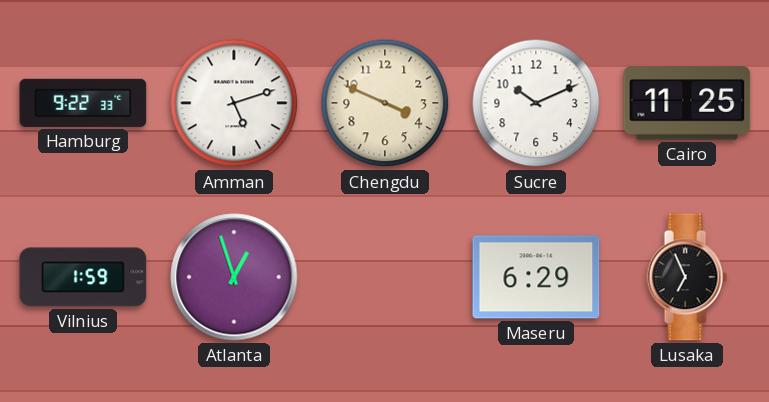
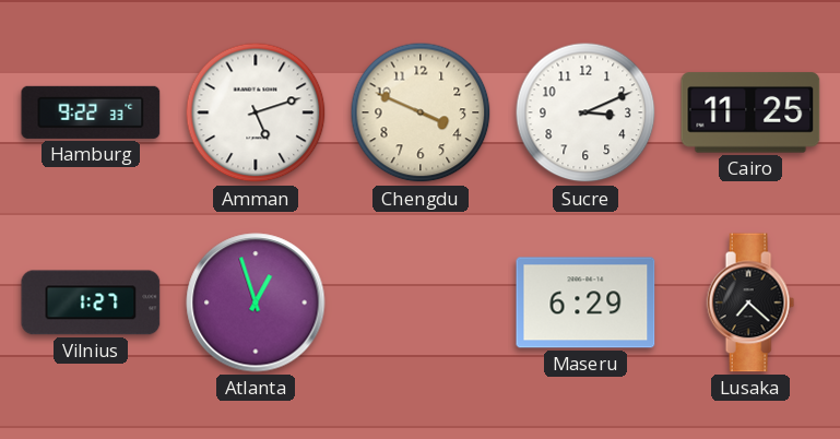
Sucre: 10:11 -> 3:11 (585, 112)
Vilnius: 1:59 -> 1:27 (91, 302)
Lusaka: 6:56 -> 7:22 (750, 302)
